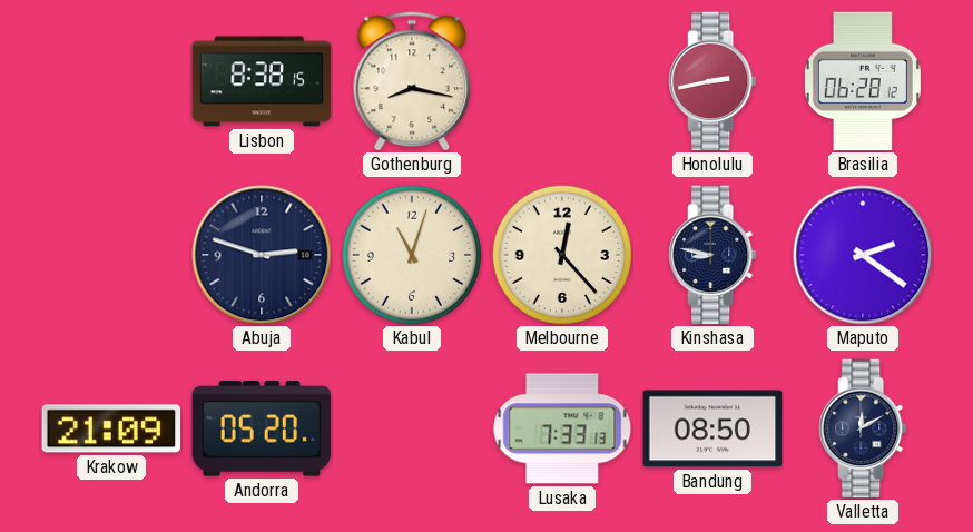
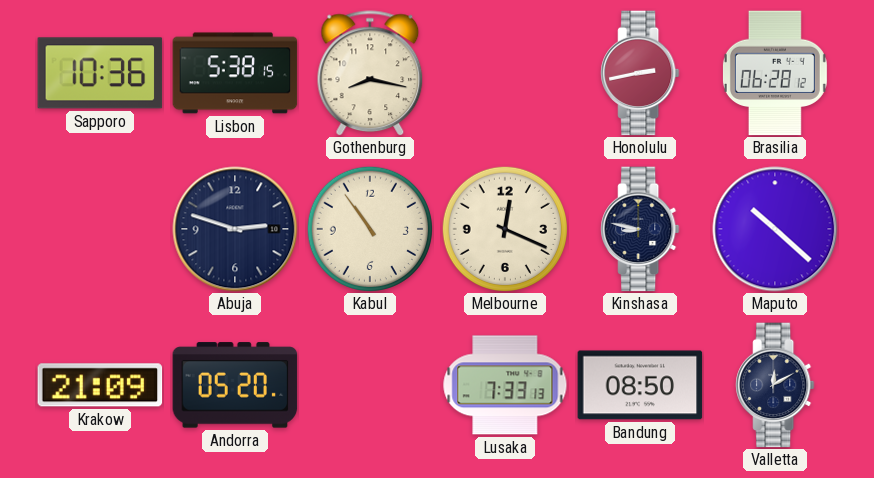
Sapporo: none -> 10:36 (100, 73)
Lisbon: 8:38 -> 5:38 (235, 73)
Kabul: 11:03 -> 10:54 (370, 229)
Melbourne: 12:23 -> 12:19 (505, 229)
Maputo: 2:21 -> 10:22 (775, 229)
